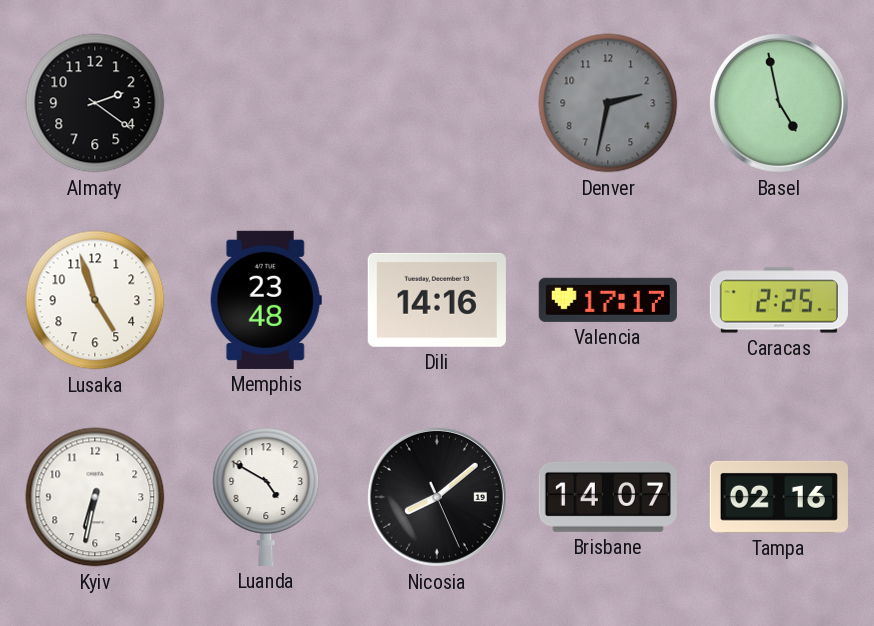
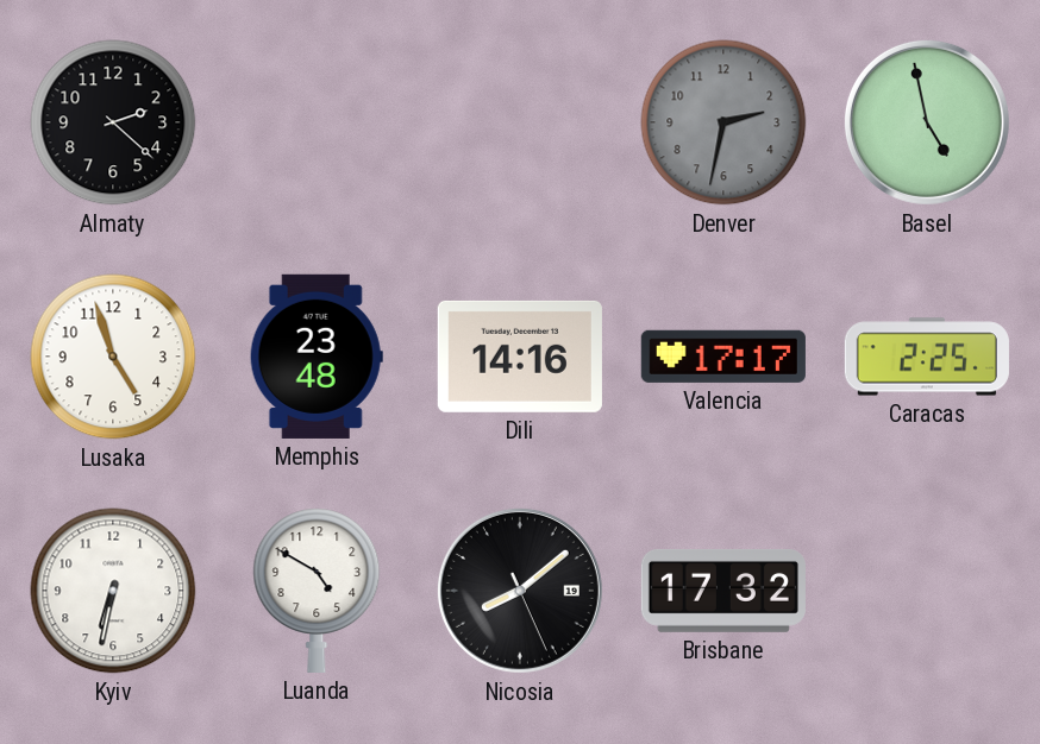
Almaty: 2:21 -> 2:22 (113, 122)
Brisbane: 14:07 -> 17:32 (723, 591)
Tampa: 02:16 -> none (779, 497)
